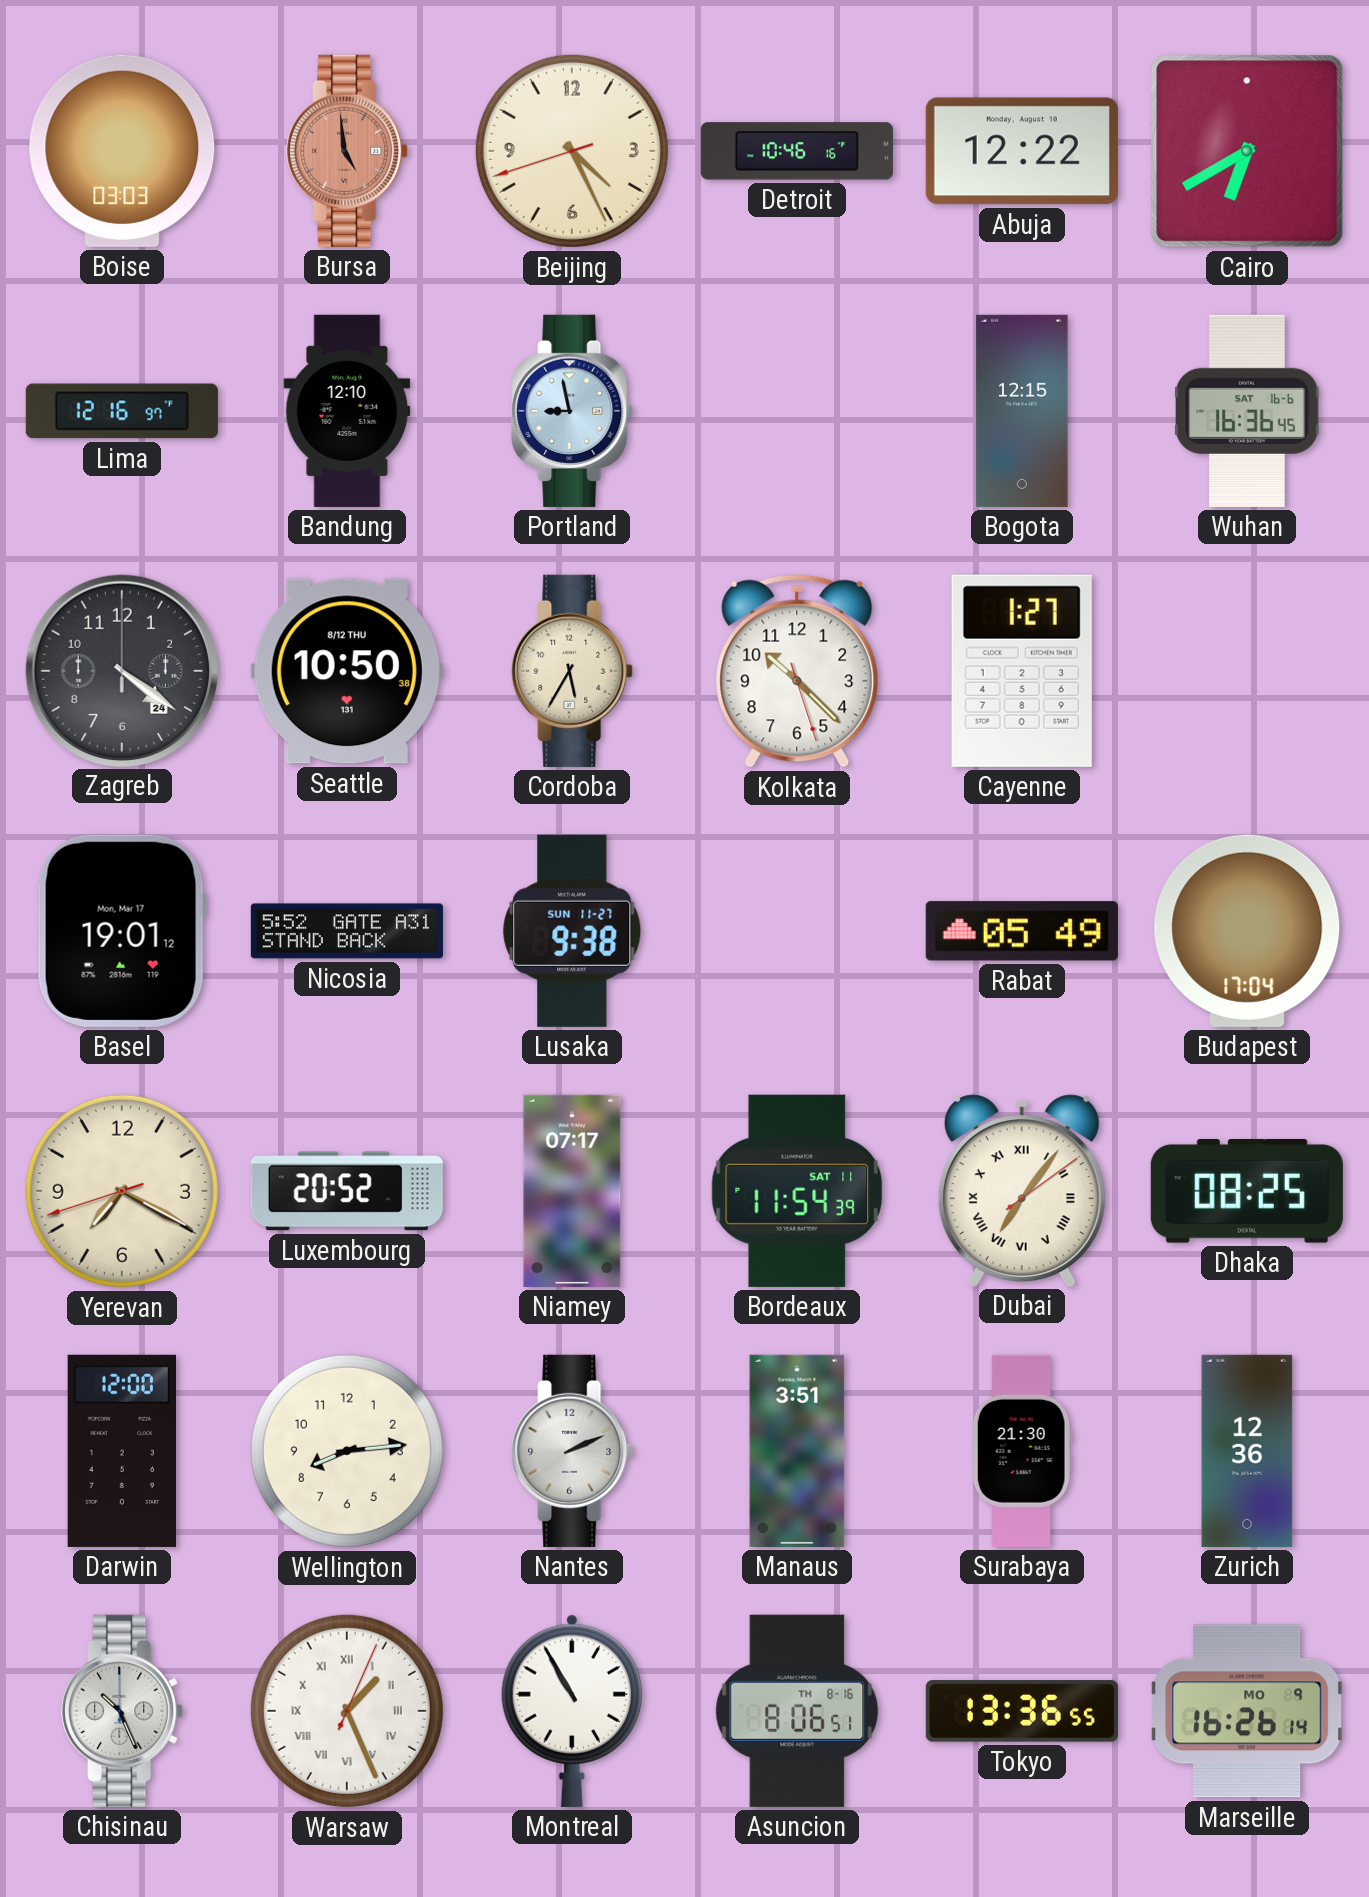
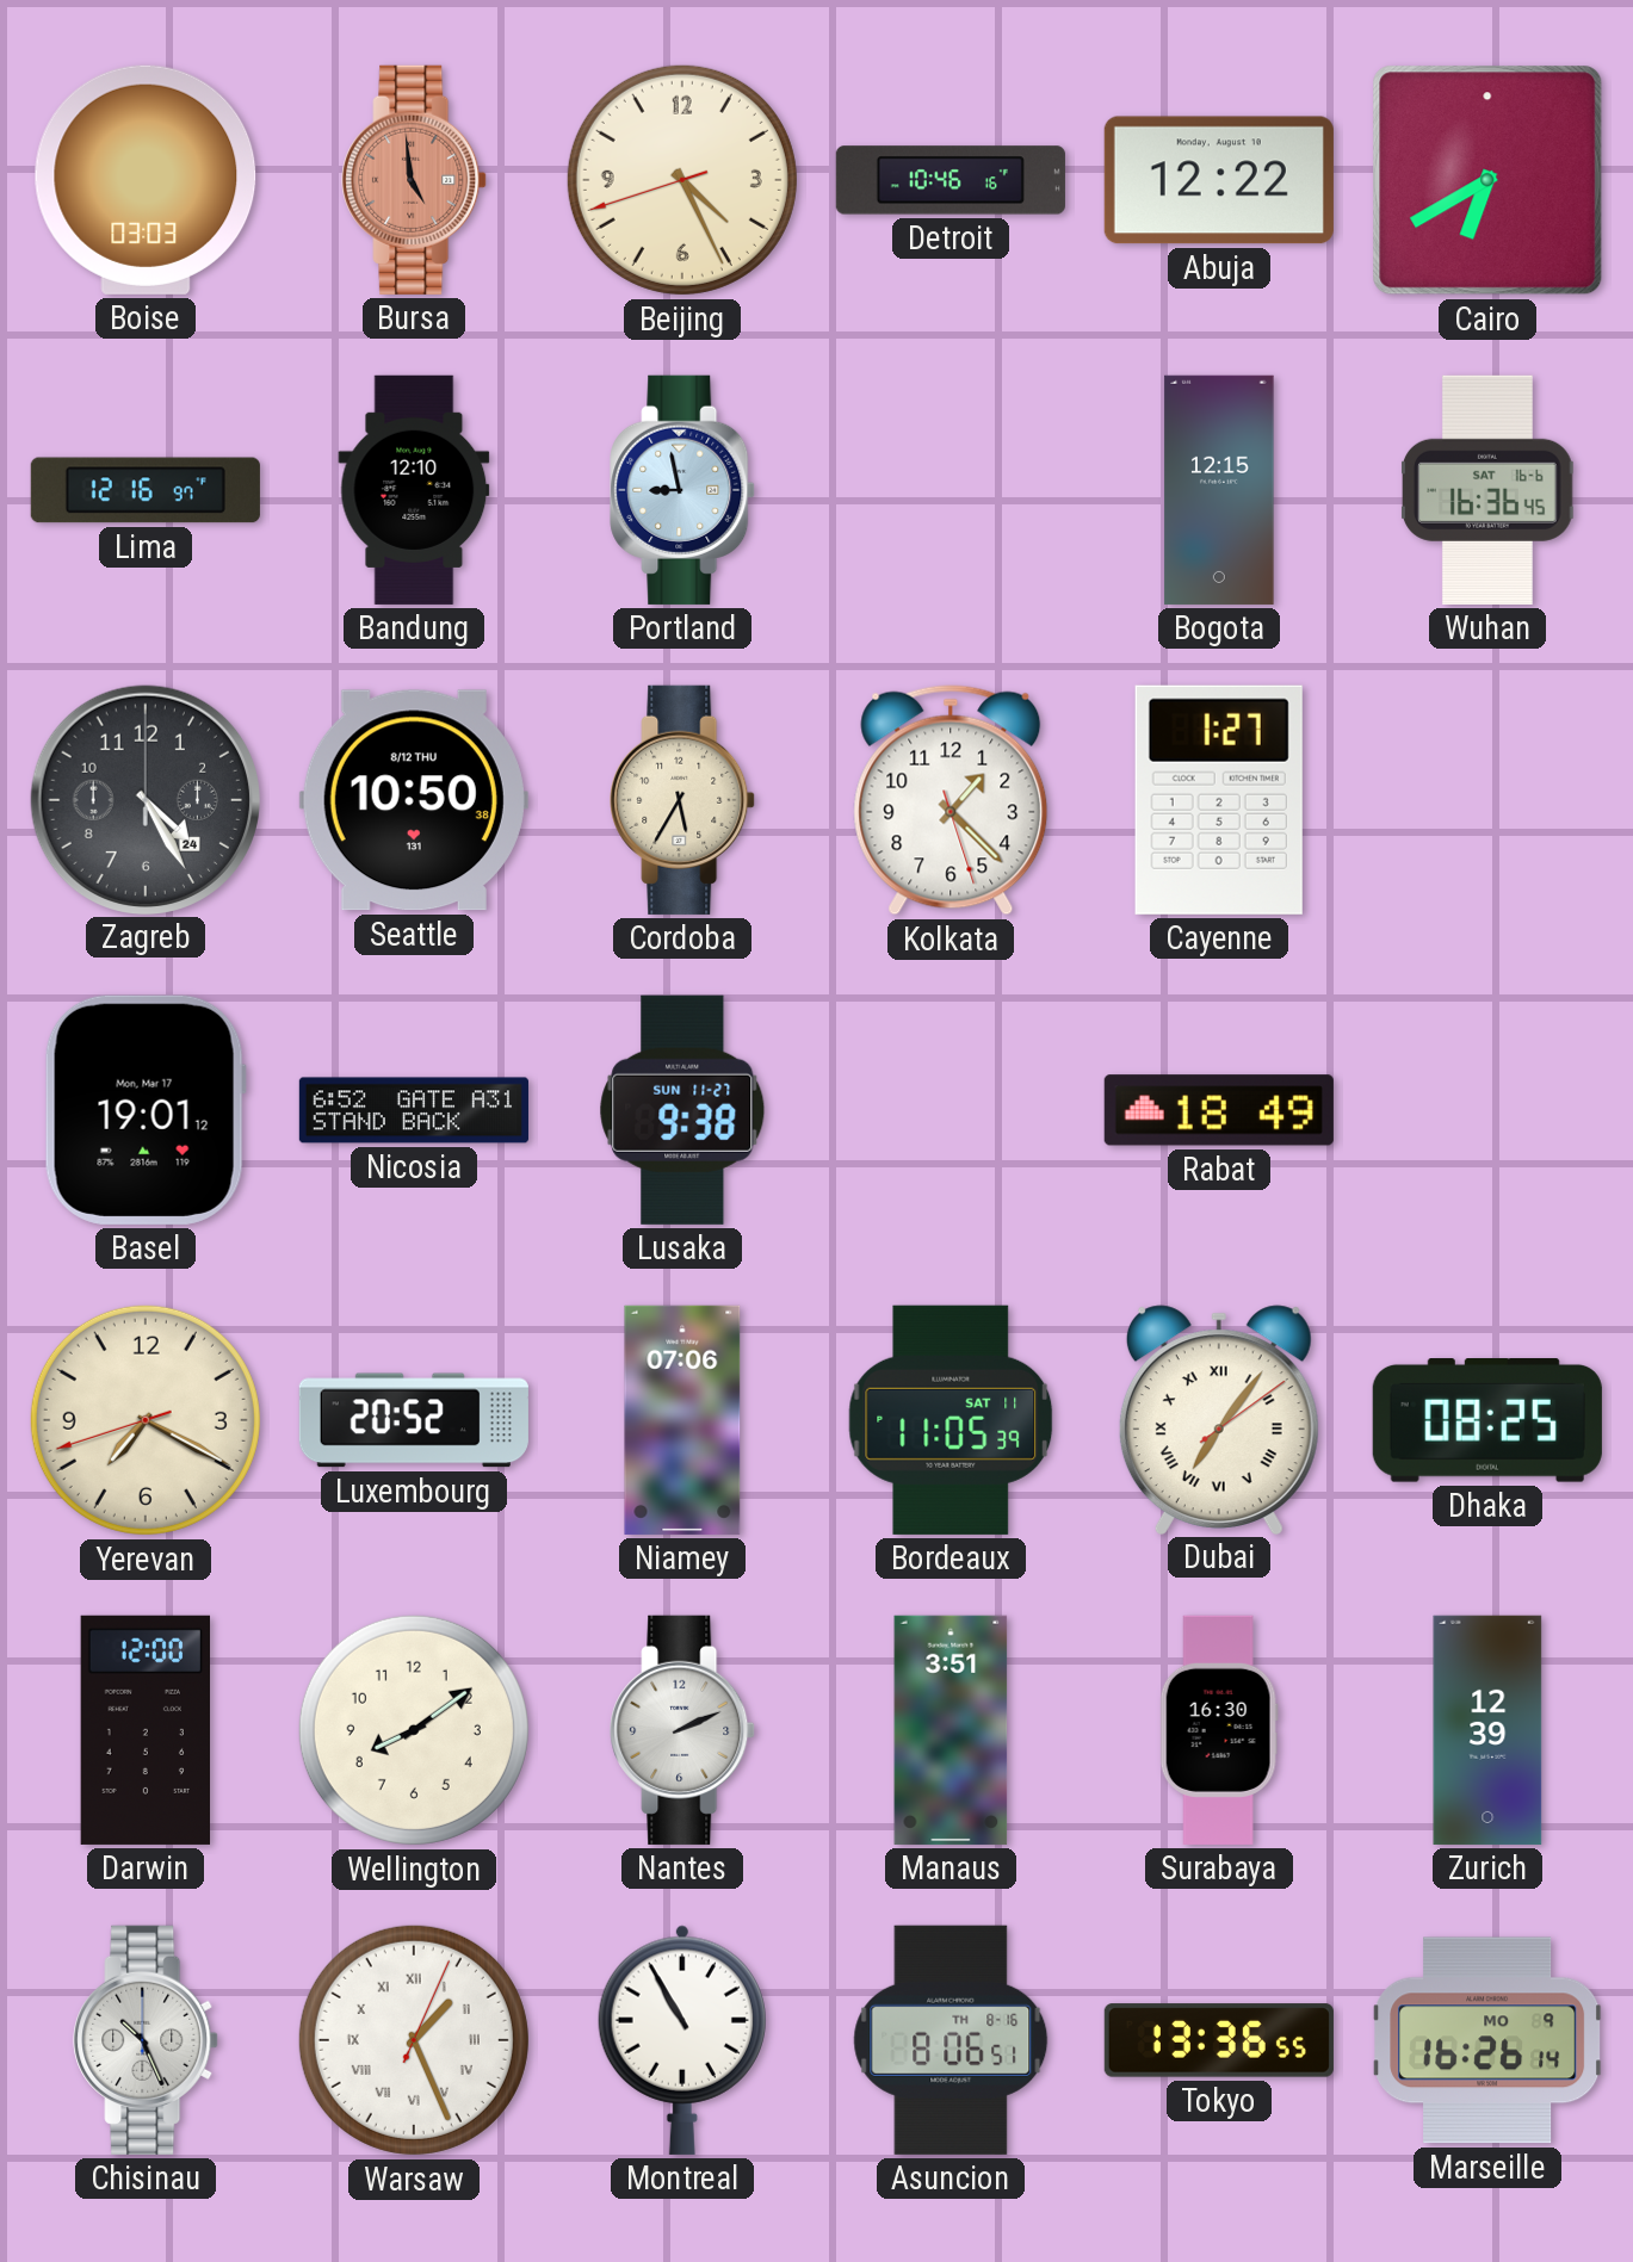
Zagreb: 4:21 -> 4:25 (144, 799)
Kolkata: 10:22 -> 1:22 (951, 800)
Nicosia: 5:52 -> 6:52 (414, 1110)
Rabat: 05:49 -> 18:49 (1219, 1110)
Budapest: 17:04 -> none (1247, 931)
Niamey: 07:17 -> 07:06 (682, 1420)
Bordeaux: 11:54 -> 11:05 (951, 1420)
Wellington: 8:14 -> 8:09 (414, 1730)
Surabaya: 21:30 -> 16:30 (1219, 1730)
Zurich: 12:36 -> 12:39 (1487, 1730)
